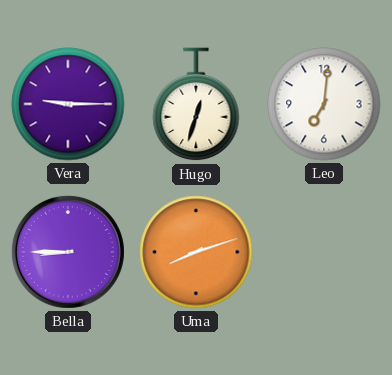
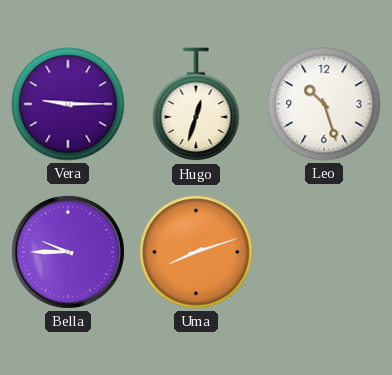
Leo: 7:01 -> 10:27 (324, 104)
Bella: 8:45 -> 9:45 (68, 252)
